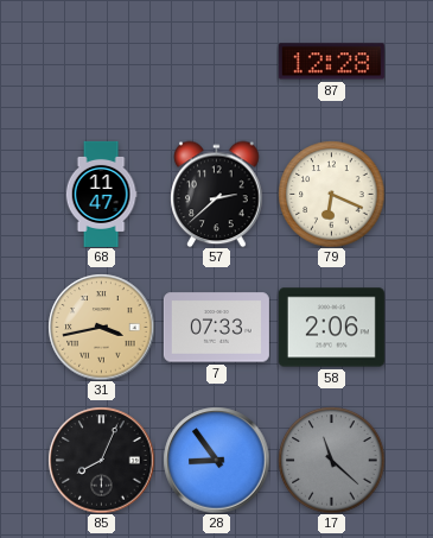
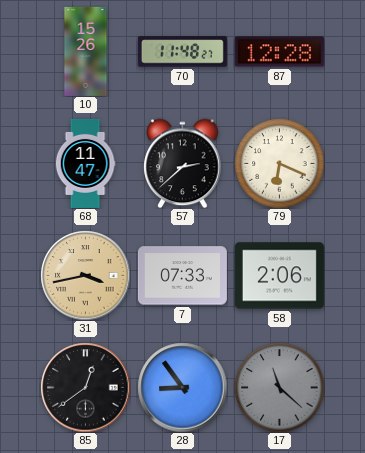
10: none -> 15:26 (86, 51)
70: none -> 11:48 (182, 52)
85: 8:04 -> 12:39 (85, 387)
